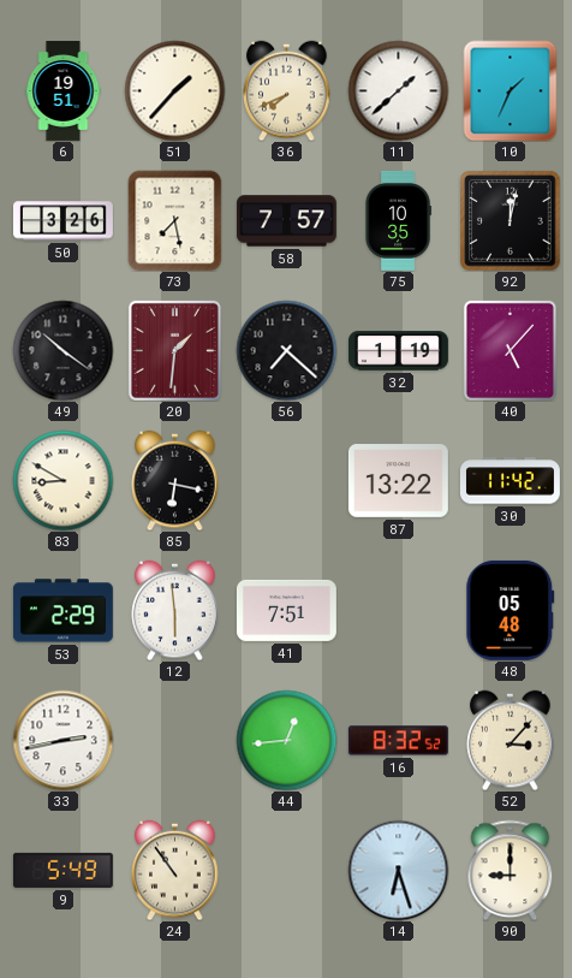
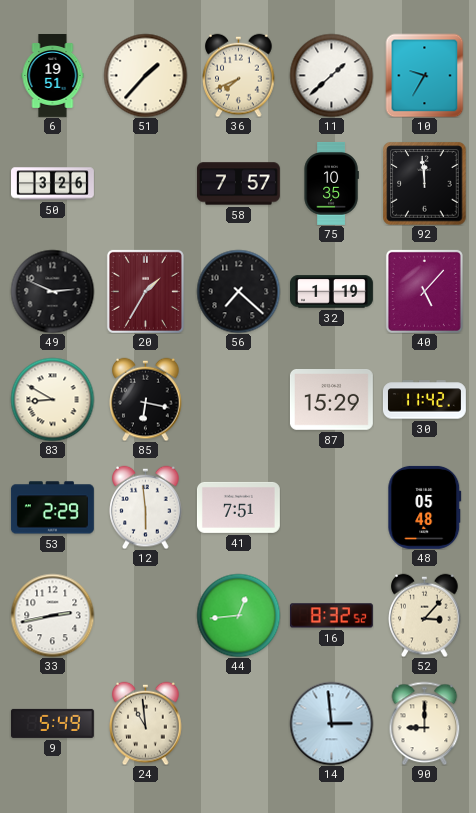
10: 1:34 -> 9:35 (425, 75)
73: 7:28 -> none (175, 220)
92: 12:02 -> 11:59 (424, 183)
49: 10:21 -> 2:49 (52, 291)
20: 1:31 -> 1:35 (145, 291)
87: 13:22 -> 15:29 (331, 400)
24: 10:54 -> 10:59 (146, 723)
14: 6:27 -> 2:59 (331, 723)
